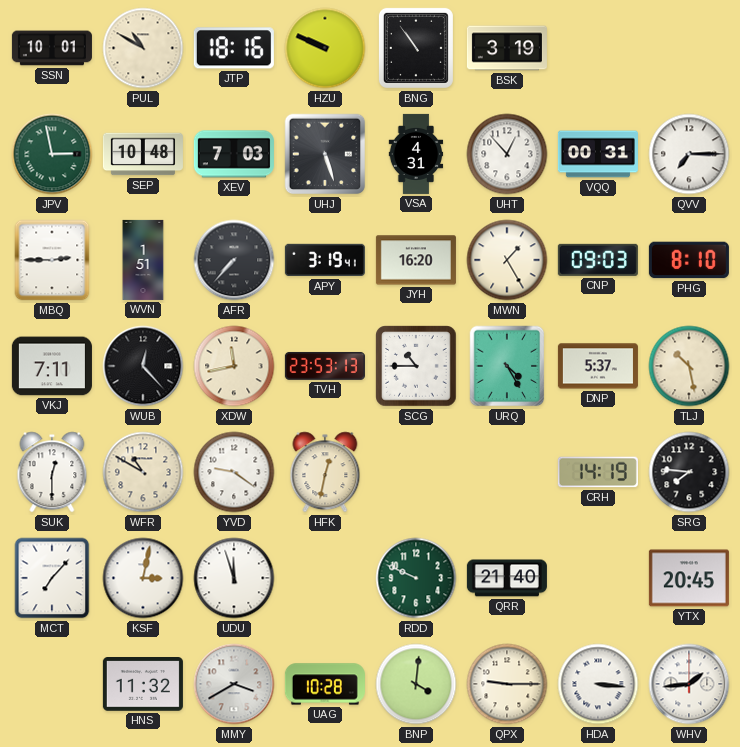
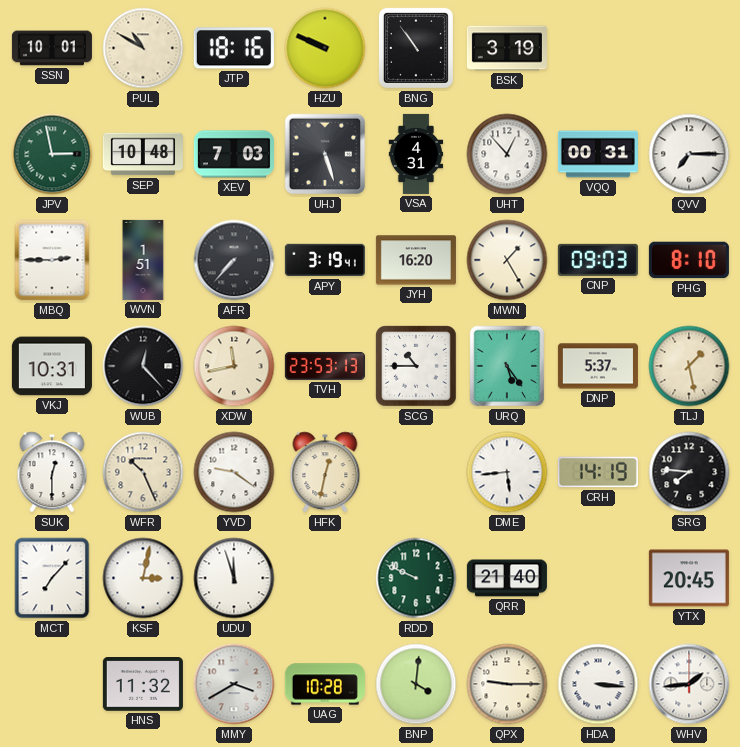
VKJ: 7:11 -> 10:31 (52, 366)
URQ: 4:25 -> 5:24 (507, 366)
TLJ: 10:28 -> 1:28 (689, 366)
WFR: 10:50 -> 10:26 (143, 472)
DME: none -> 5:44 (507, 472)
